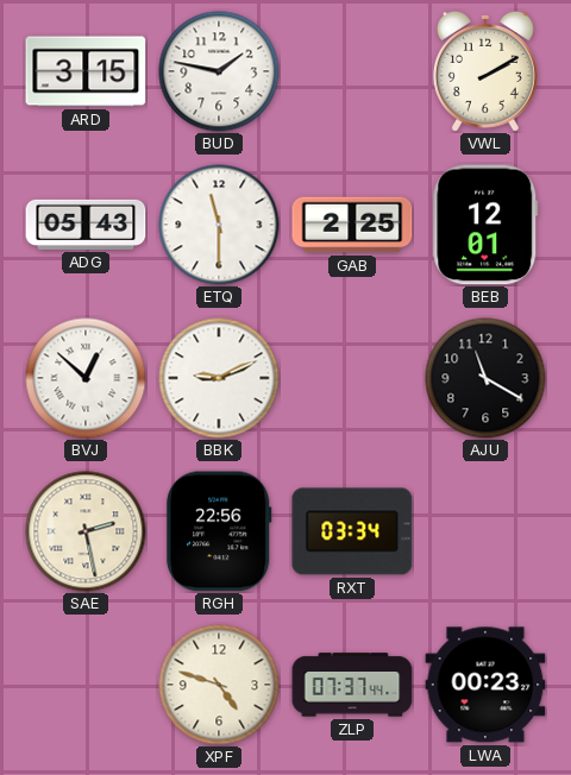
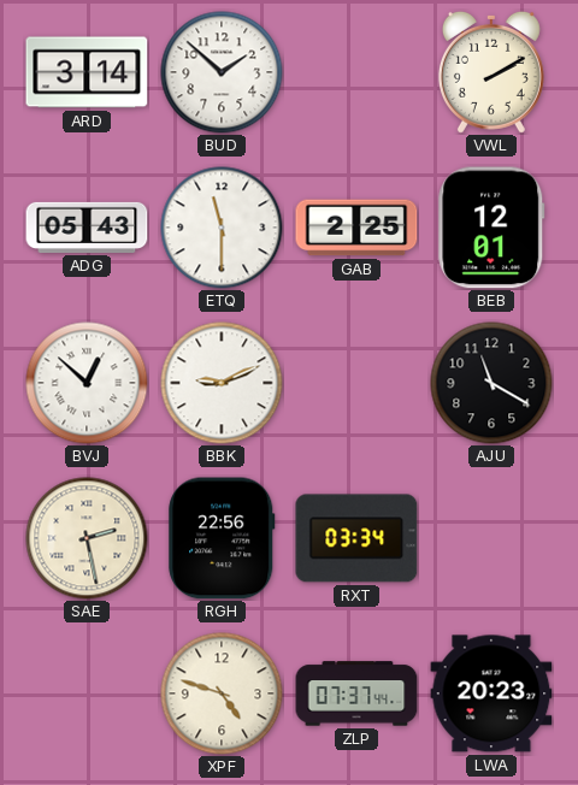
ARD: 3:15 -> 3:14 (87, 72)
BUD: 1:47 -> 1:52 (222, 72)
LWA: 00:23 -> 20:23 (491, 693)
